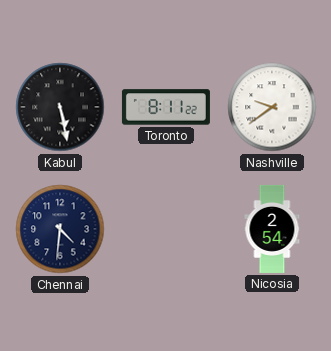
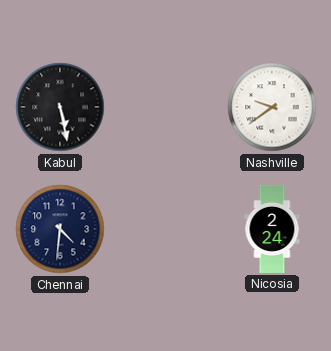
Toronto: 8:11 -> none (166, 107)
Nicosia: 2:54 -> 2:24 (272, 229)
